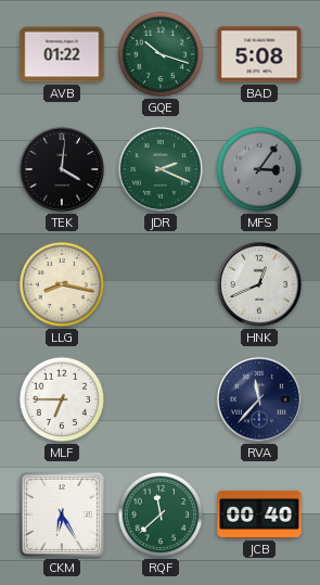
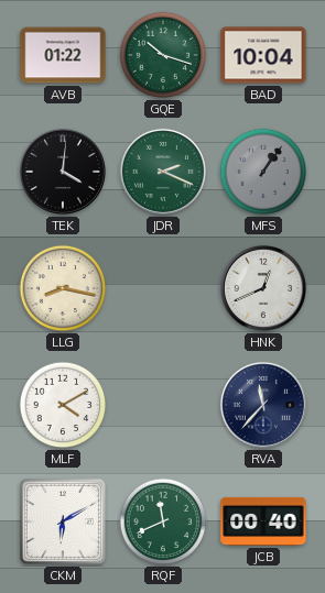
BAD: 5:08 -> 10:04 (263, 55)
MFS: 3:06 -> 1:06 (263, 172)
MLF: 6:45 -> 4:10 (63, 405)
CKM: 6:25 -> 6:10 (63, 521)
RQF: 11:38 -> 11:41 (163, 521)
